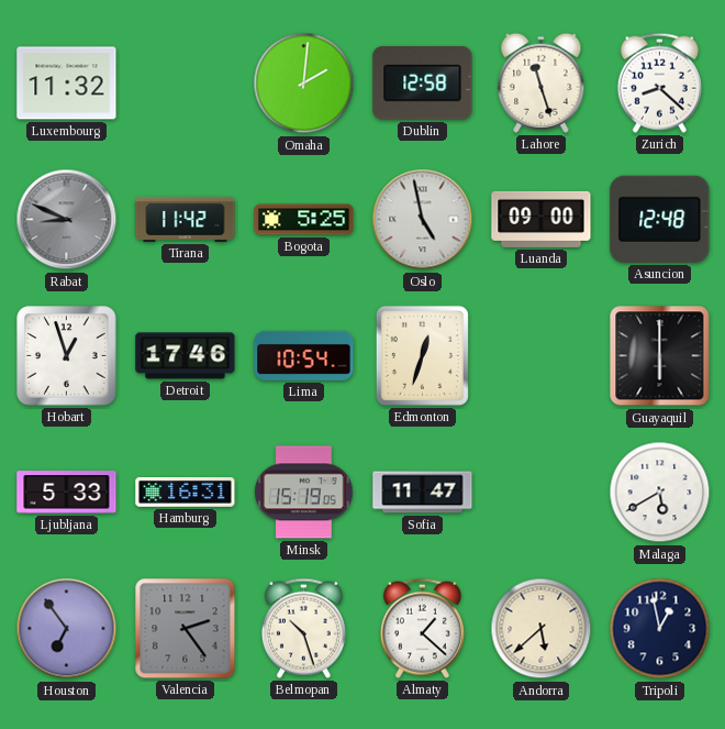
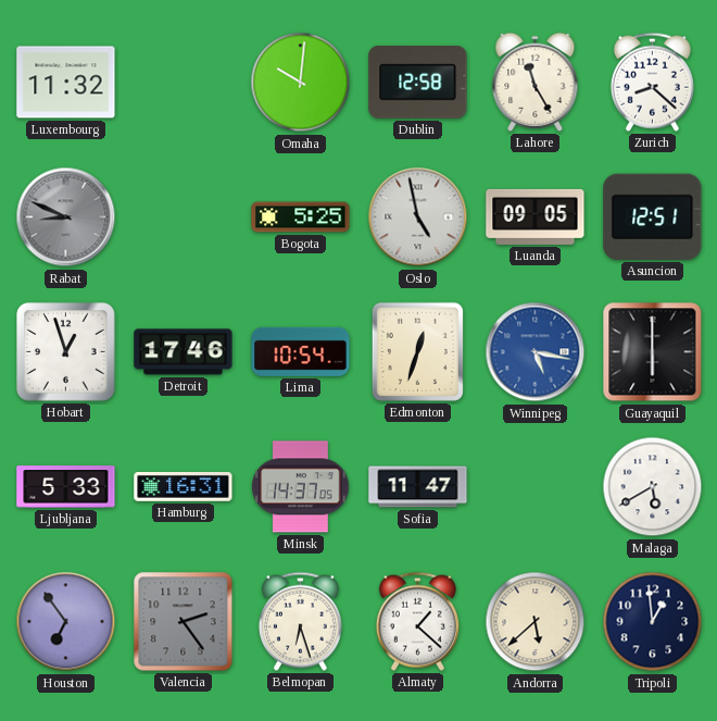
Omaha: 2:01 -> 10:01 (301, 83)
Lahore: 11:27 -> 11:25 (536, 82)
Tirana: 11:42 -> none (186, 219)
Luanda: 09:00 -> 09:05 (536, 216)
Asuncion: 12:48 -> 12:51 (653, 216)
Winnipeg: none -> 5:17 (536, 352)
Minsk: 15:19 -> 14:37 (301, 487)
Belmopan: 10:27 -> 6:27 (300, 621)
Tripoli: 12:58 -> 12:59 (653, 622)
